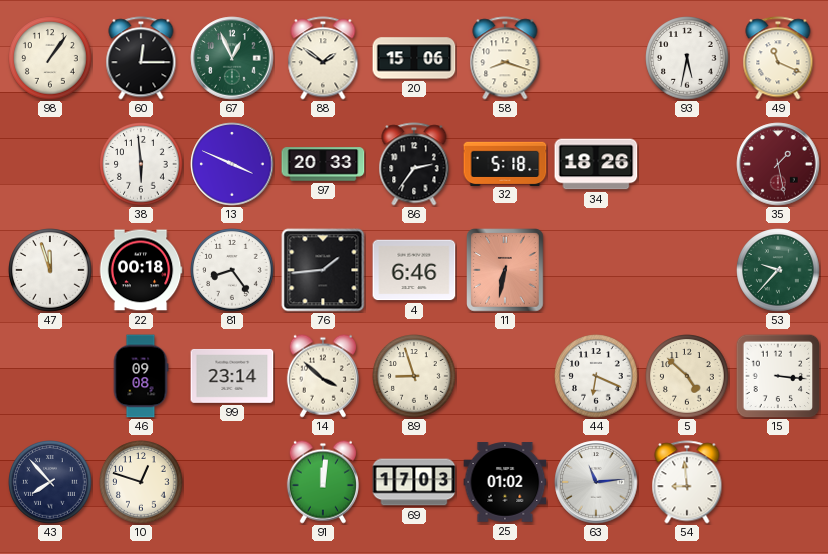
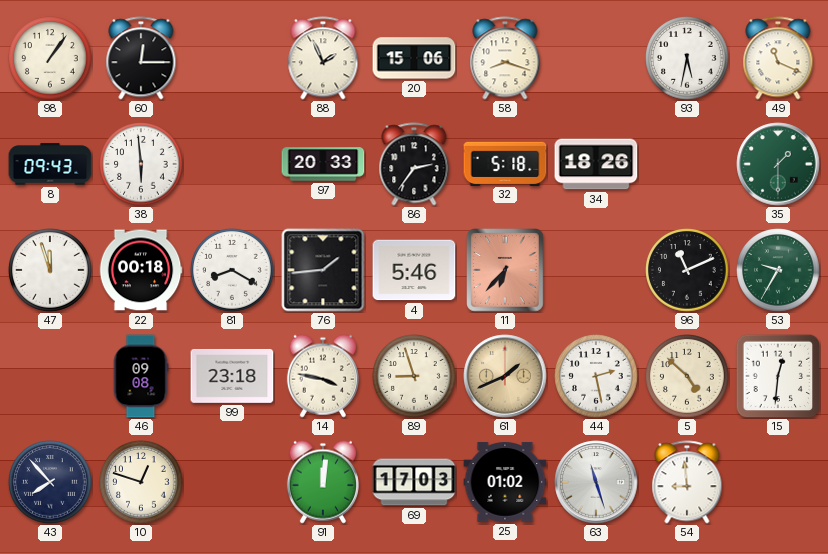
67: 12:56 -> none (232, 58)
88: 1:51 -> 1:56 (323, 58)
8: none -> 09:43 (50, 164)
13: 3:49 -> none (232, 164)
35: 1:28 -> 1:30 (778, 164)
35 dial: burgundy -> green (778, 164)
81: 8:24 -> 8:20 (232, 270)
4: 6:46 -> 5:46 (414, 270)
11: 6:32 -> 6:37 (505, 270)
96: none -> 11:11 (687, 270)
53: 9:37 -> 9:35 (778, 270)
99: 23:14 -> 23:18 (232, 376)
14: 3:52 -> 3:47 (323, 376)
61: none -> 1:41 (505, 376)
44: 6:19 -> 2:28 (596, 376)
15: 3:16 -> 12:31 (778, 376)
63: 11:14 -> 11:27 (596, 482)
